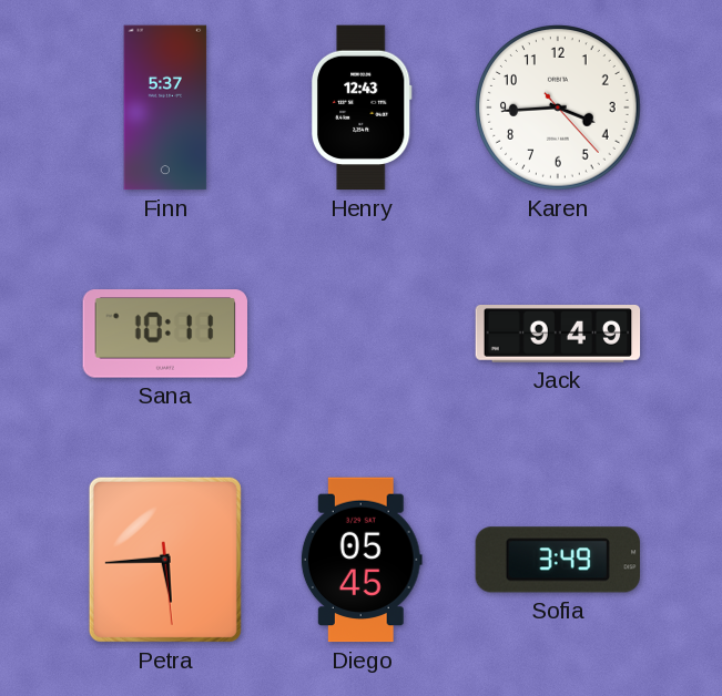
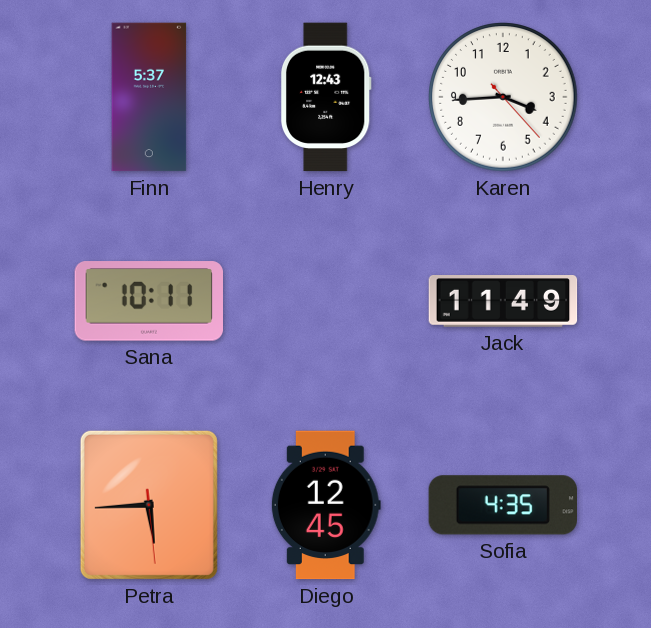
Jack: 9:49 -> 11:49 (503, 301)
Diego: 05:45 -> 12:45 (326, 505)
Sofia: 3:49 -> 4:35 (502, 505)
